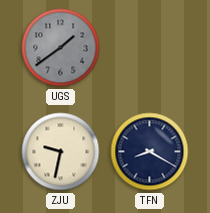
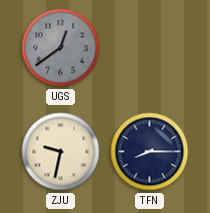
UGS: 1:39 -> 12:39 (61, 48)
TFN: 8:20 -> 8:15 (150, 152)
